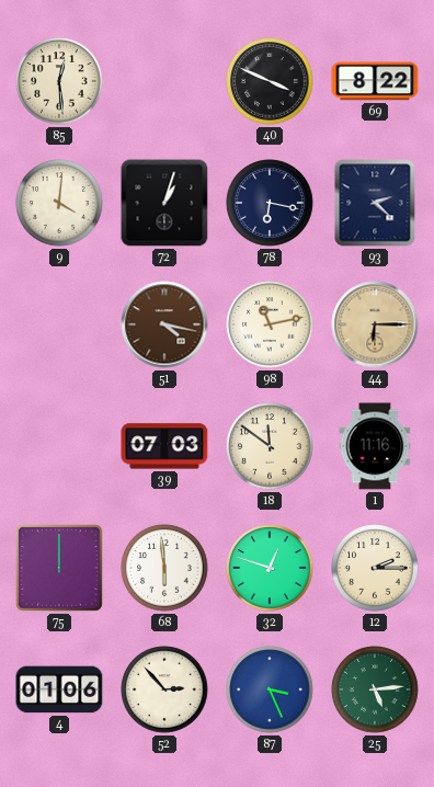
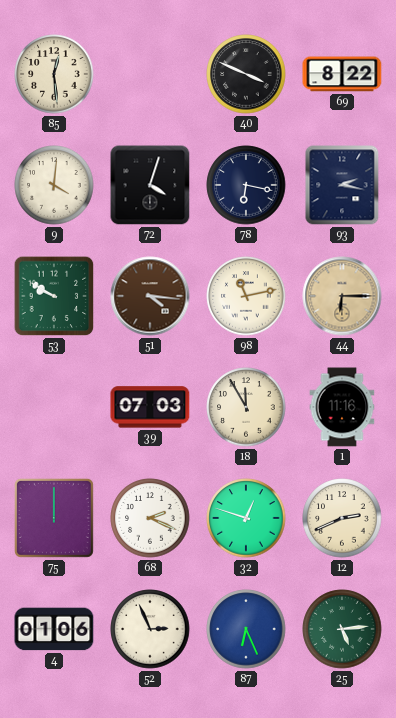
72: 1:03 -> 4:03 (150, 185)
93: 2:22 -> 2:17 (342, 185)
53: none -> 9:50 (54, 296)
51: 4:17 -> 4:16 (150, 296)
18: 11:51 -> 11:55 (246, 407)
68: 5:59 -> 2:19 (150, 518)
12: 2:15 -> 2:41 (342, 518)
52: 2:53 -> 2:56 (150, 629)
87: 3:26 -> 6:26 (246, 629)
